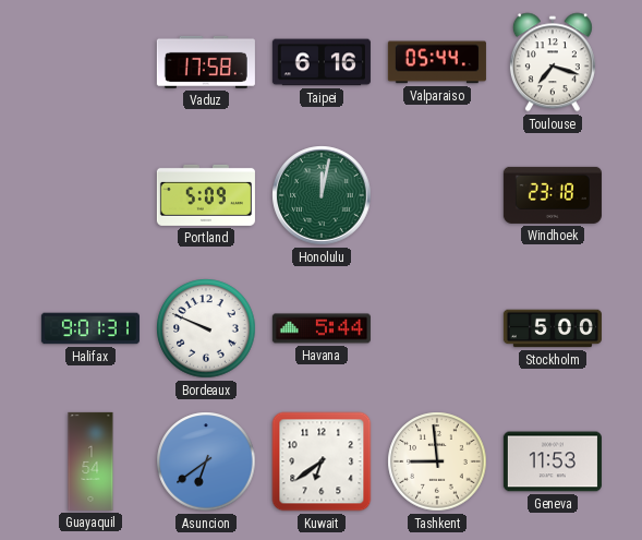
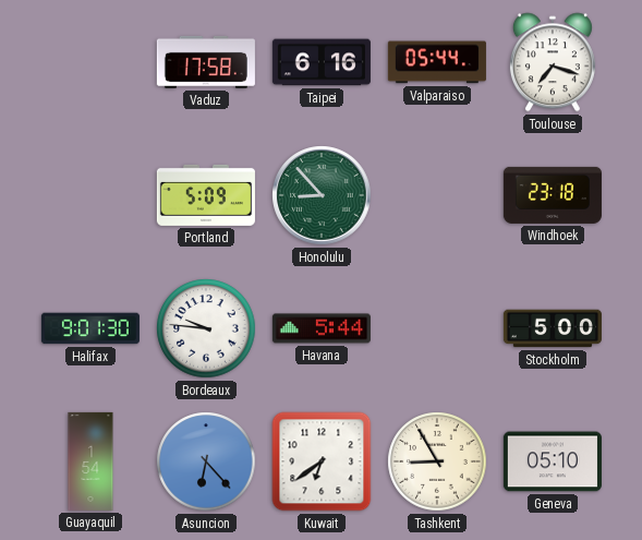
Honolulu: 12:02 -> 8:53 (322, 195)
Halifax: 9:01:31 -> 9:01:30 (90, 328)
Bordeaux: 9:49 -> 9:46 (206, 328)
Asuncion: 6:39 -> 6:23 (206, 461)
Tashkent: 8:59 -> 8:55 (437, 461)
Geneva: 11:53 -> 05:10 (553, 461)
